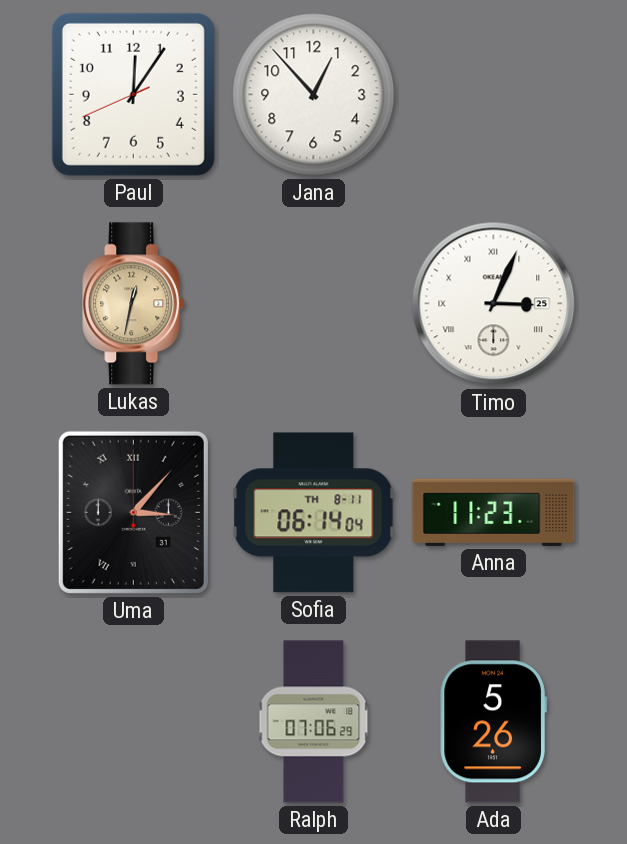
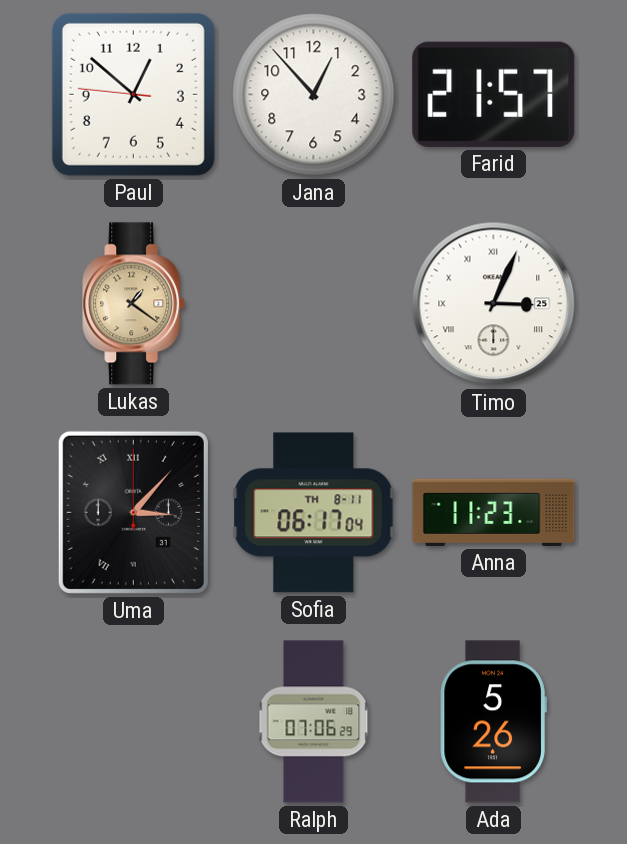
Paul: 12:05 -> 12:51 (133, 94)
Farid: none -> 21:57 (494, 94)
Lukas: 12:32 -> 1:21 (134, 304)
Sofia: 06:14 -> 06:17 (314, 513)
